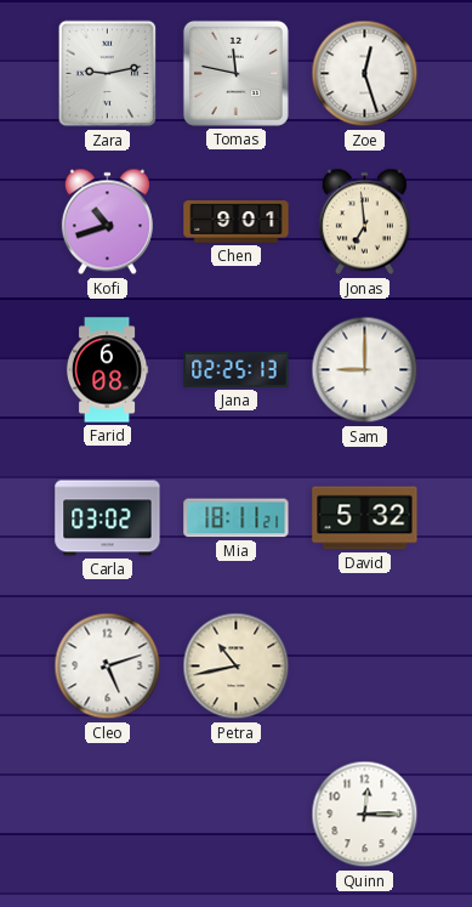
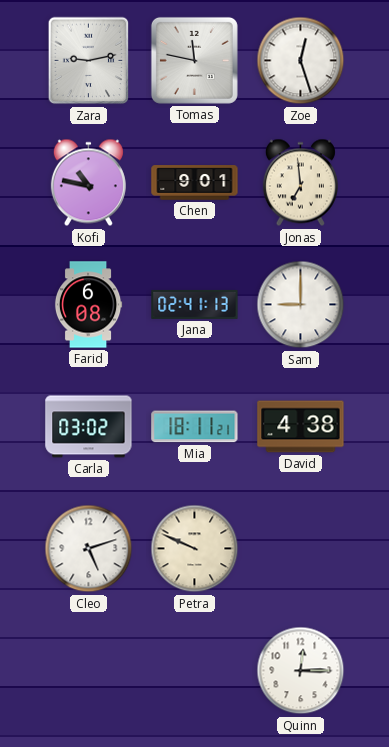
Kofi: 10:42 -> 10:47 (88, 183)
Jana: 02:25 -> 02:41 (195, 304)
David: 5:32 -> 4:38 (301, 427)
Petra: 10:43 -> 9:49 (195, 549)
